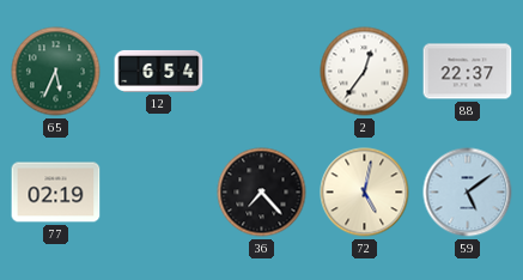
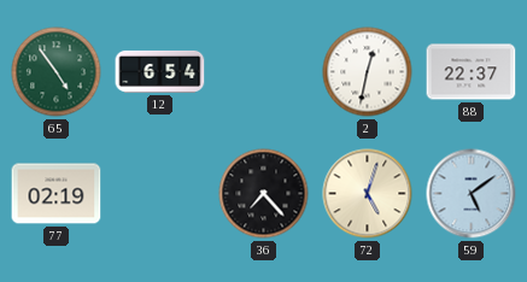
65: 5:34 -> 4:54 (57, 72)
2: 12:36 -> 12:32 (368, 72)
72: 5:02 -> 5:03 (368, 194)
